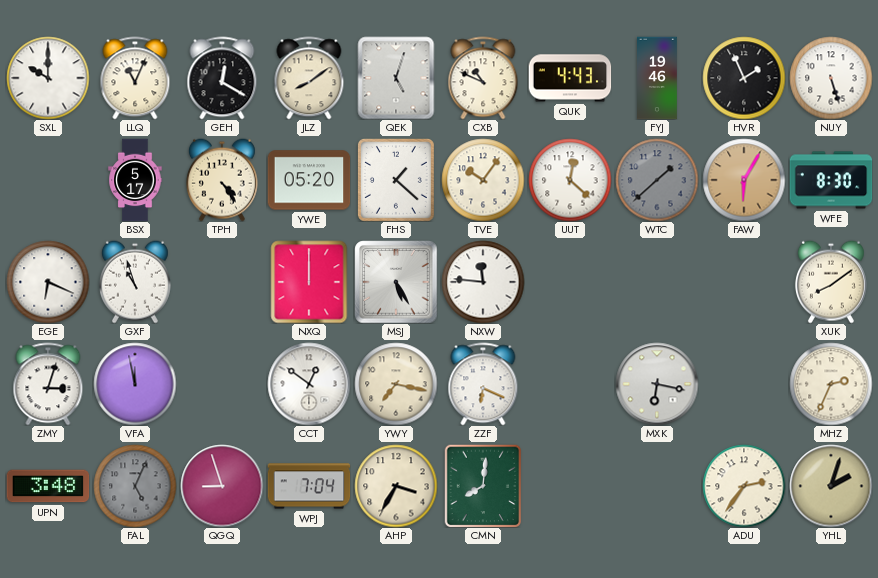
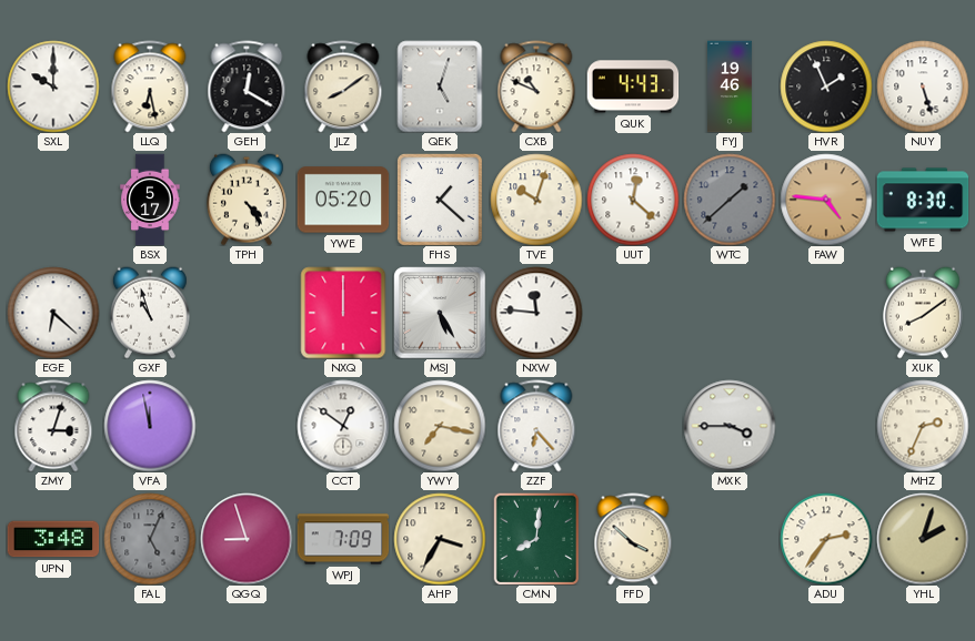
LLQ: 11:04 -> 6:28 (150, 87)
TVE: 10:06 -> 10:03 (536, 200)
FAW: 6:05 -> 4:46 (826, 200)
EGE: 6:19 -> 6:22 (53, 313)
ZZF: 6:19 -> 6:23 (536, 426)
MXK: 6:17 -> 3:45 (730, 426)
WPJ: 7:04 -> 7:09 (343, 539)
FFD: none -> 3:52 (633, 539)
